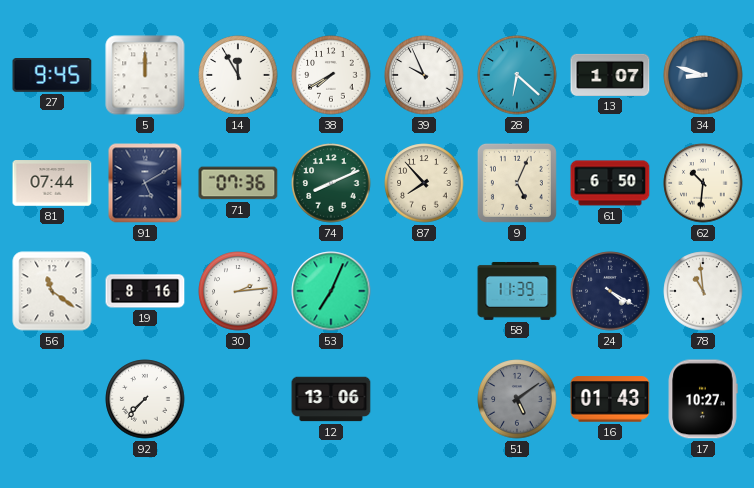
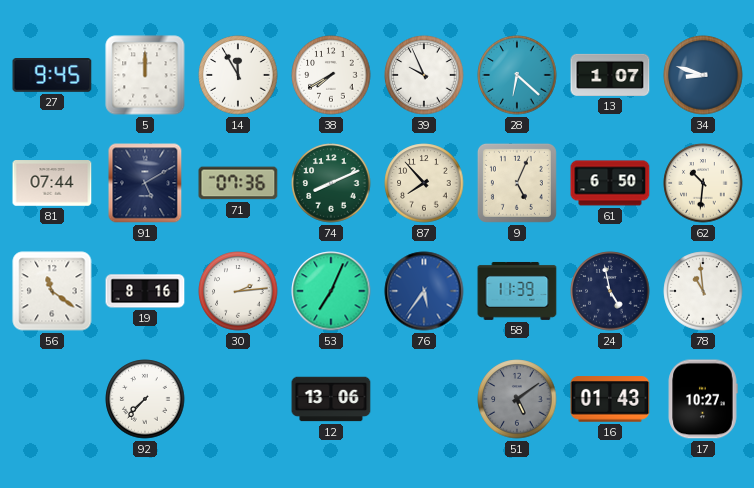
76: none -> 5:36 (424, 291)
24: 4:20 -> 4:58 (610, 291)
